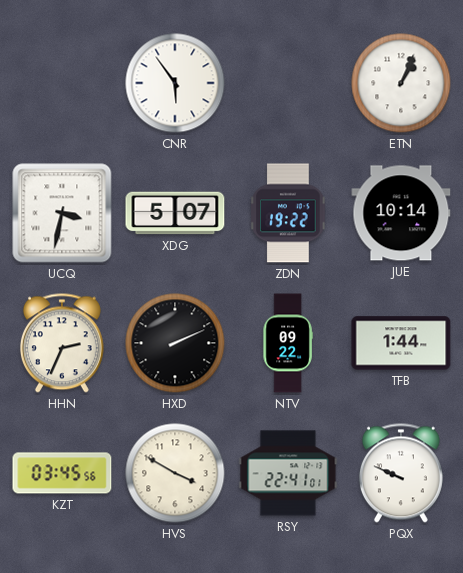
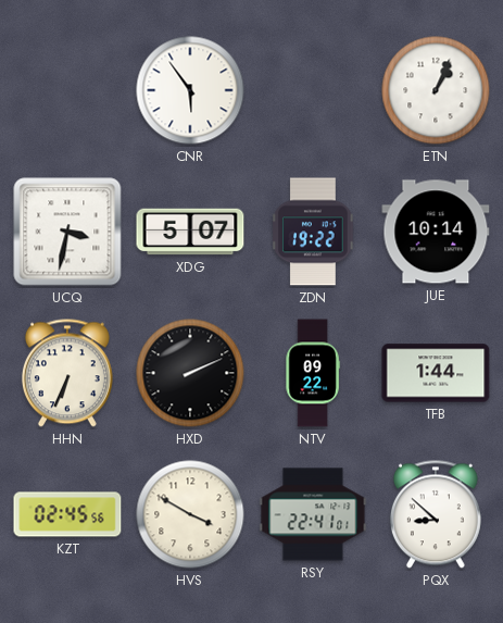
HHN: 2:34 -> 6:34 (67, 373)
KZT: 03:45 -> 02:45 (67, 514)
PQX: 9:49 -> 8:52 (436, 514)
